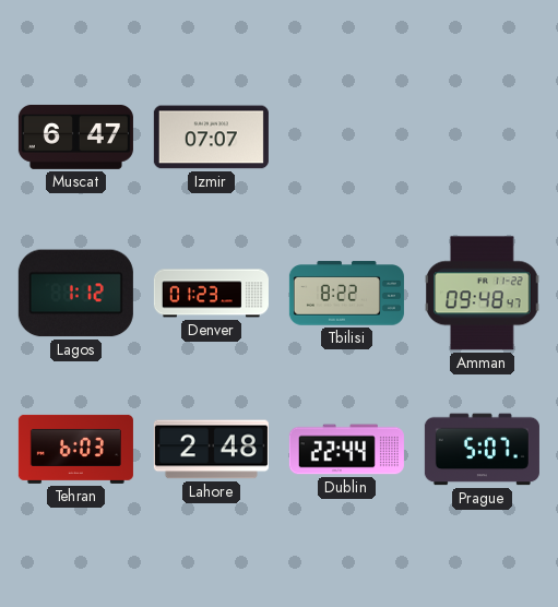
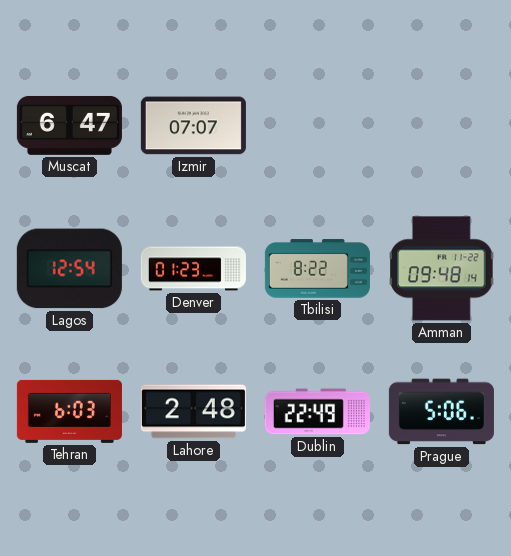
Lagos: 1:12 -> 12:54 (69, 269)
Amman: 09:48:47 -> 09:48:14 (442, 269)
Dublin: 22:44 -> 22:49 (317, 412)
Prague: 5:07 -> 5:06 (441, 412)
